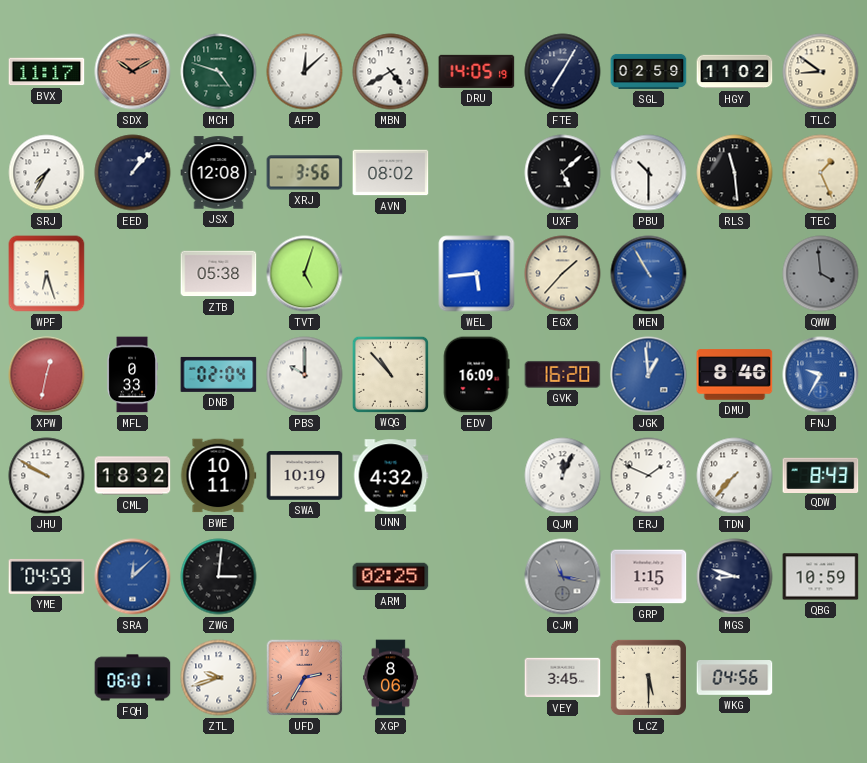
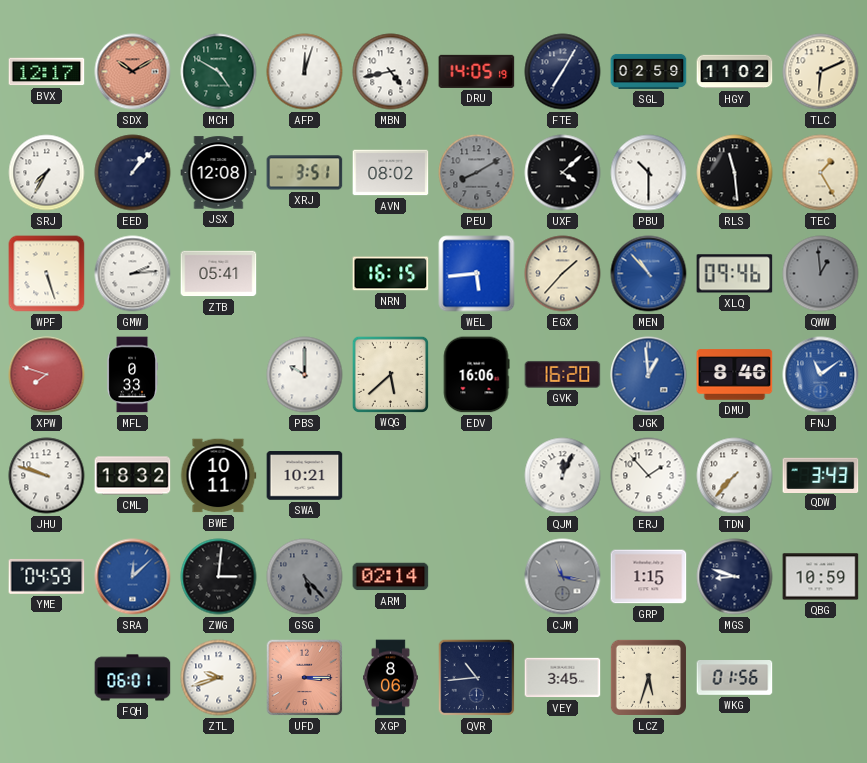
BVX: 11:17 -> 12:17 (47, 72)
MCH: 4:48 -> 4:50 (219, 72)
AFP: 12:08 -> 12:03 (305, 72)
MBN: 4:40 -> 4:43 (391, 72)
TLC: 8:51 -> 6:11 (821, 72)
XRJ: 3:56 -> 3:51 (305, 173)
PEU: none -> 8:10 (477, 173)
UXF: 5:08 -> 4:08 (563, 173)
TEC: 1:26 -> 1:25 (821, 173)
WPF: 6:27 -> 5:27 (47, 274)
GMW: none -> 2:14 (133, 274)
ZTB: 05:38 -> 05:41 (219, 274)
TVT: 5:03 -> none (305, 274)
NRN: none -> 16:15 (391, 274)
MEN: 10:55 -> 10:53 (649, 274)
XLQ: none -> 09:46 (735, 274)
QWW: 3:59 -> 12:59 (821, 274)
XPW: 12:32 -> 7:48 (47, 375)
DNB: 02:04 -> none (219, 374)
WQG: 10:53 -> 5:38 (390, 374)
EDV: 16:09 -> 16:06 (476, 375)
FNJ: 9:35 -> 11:09 (821, 375)
JHU: 9:50 -> 9:48 (47, 476)
SWA: 10:19 -> 10:21 (305, 476)
UNN: 4:32 -> none (391, 476)
ERJ: 1:49 -> 1:53 (649, 476)
QDW: 8:43 -> 3:43 (821, 475)
GSG: none -> 5:23 (305, 577)
ARM: 02:25 -> 02:14 (391, 577)
UFD: 2:35 -> 3:15 (305, 678)
QVR: none -> 10:44 (477, 678)
LCZ: 5:30 -> 5:33 (648, 677)
WKG: 04:56 -> 01:56 (735, 678)
